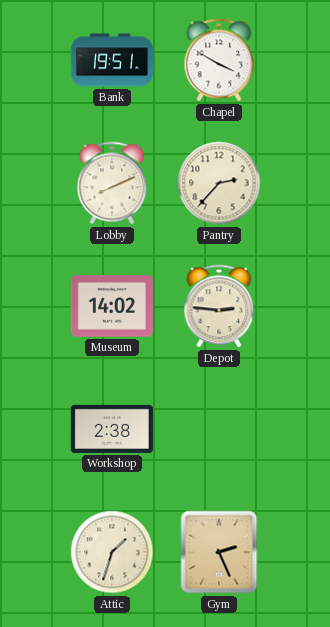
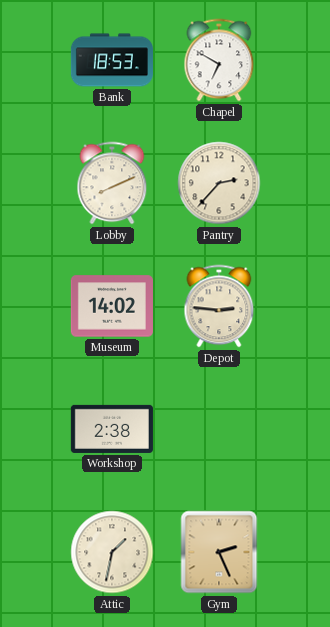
Bank: 19:51 -> 18:53 (112, 60)
Chapel: 3:50 -> 6:50 (219, 60)
Attic: 1:33 -> 1:32 (112, 552)
